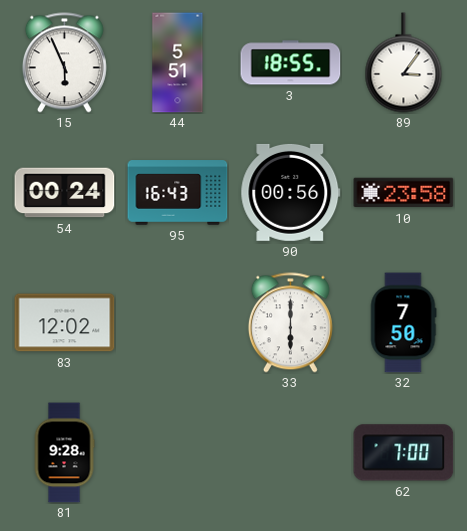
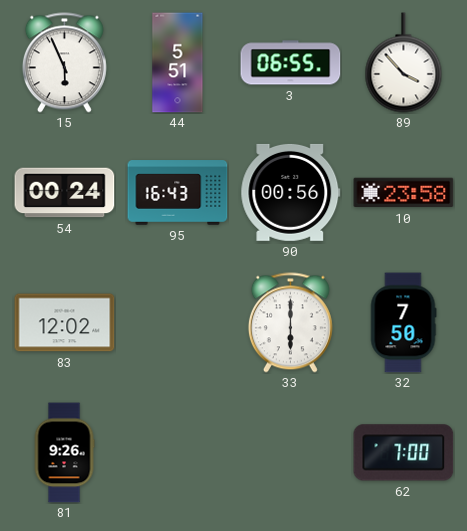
3: 18:55 -> 06:55 (291, 63)
89: 3:06 -> 3:53 (404, 63)
81: 9:28 -> 9:26 (64, 453)
